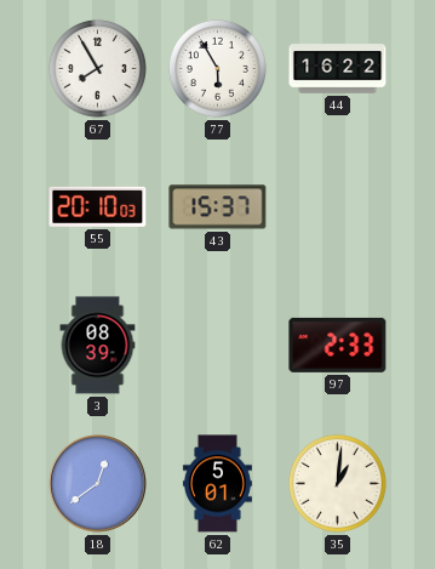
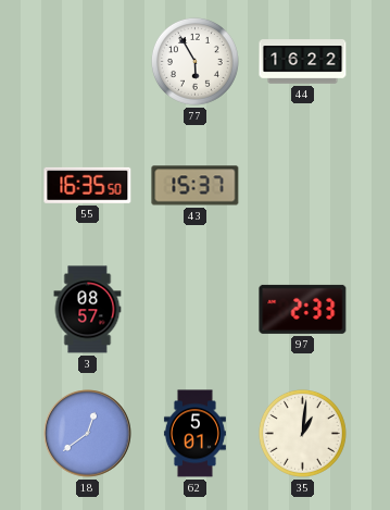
67: 7:55 -> none (97, 68)
55: 20:10 -> 16:35 (88, 185)
3: 08:39 -> 08:57 (88, 310)
